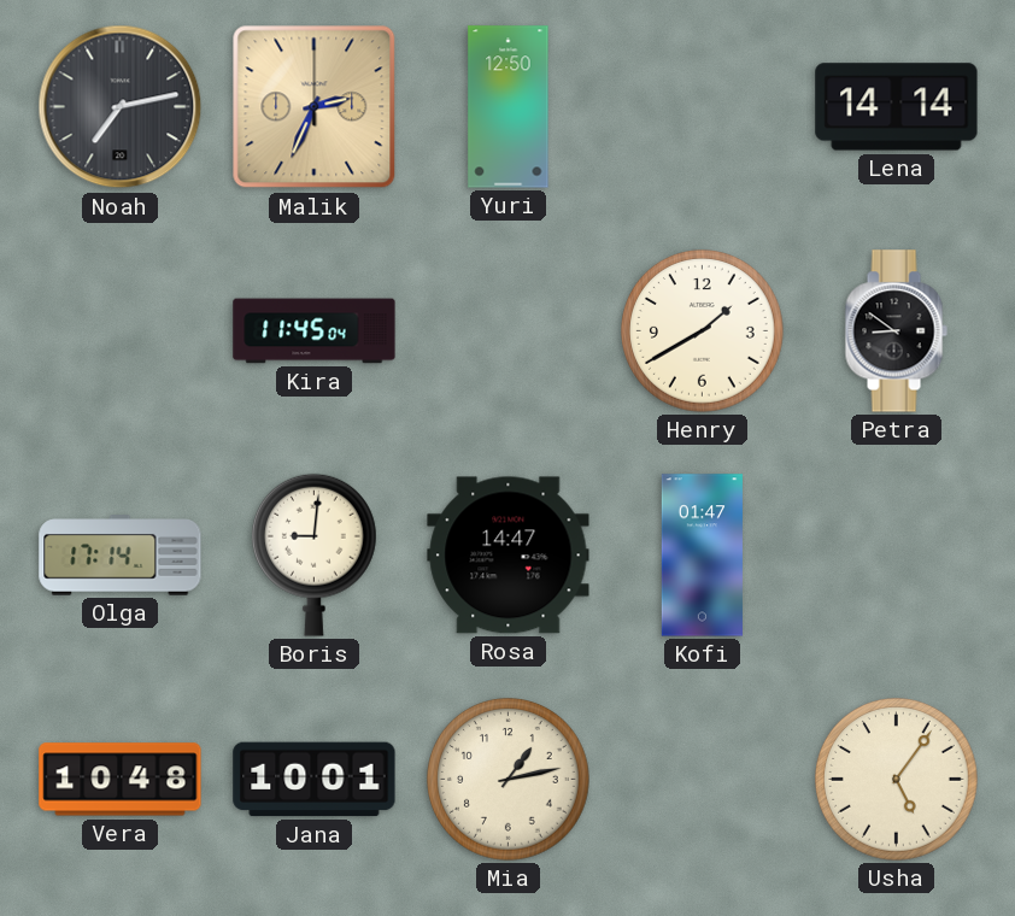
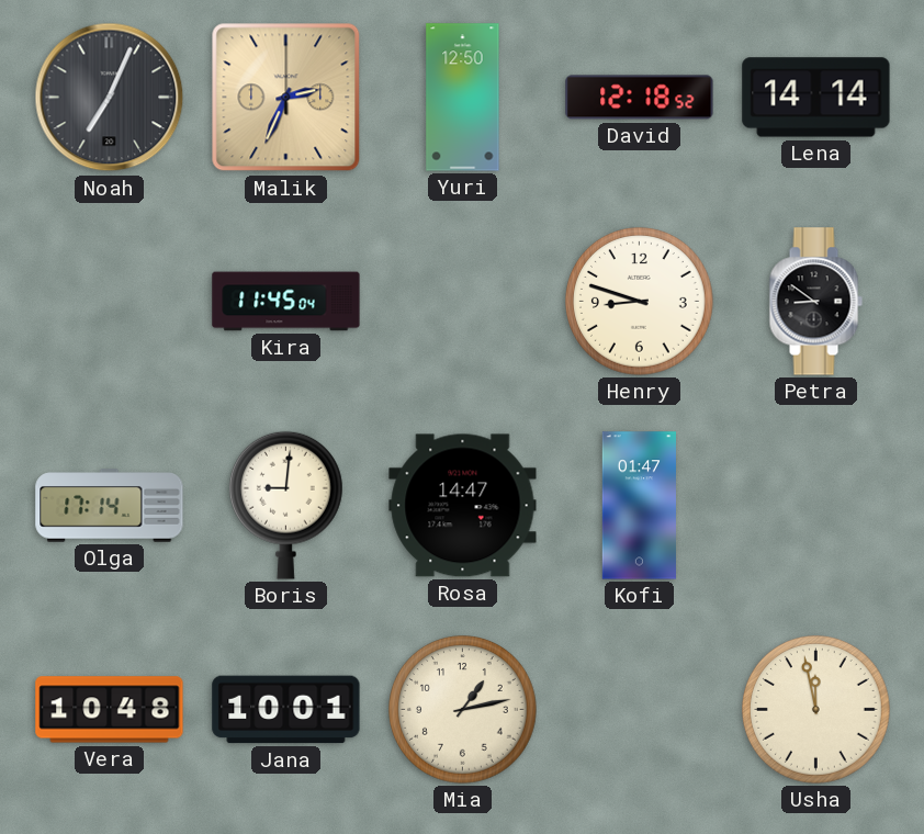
Noah: 7:13 -> 7:04 (110, 98)
David: none -> 12:18 (640, 98)
Henry: 1:40 -> 8:48 (640, 302)
Usha: 5:06 -> 11:58 (816, 710)
